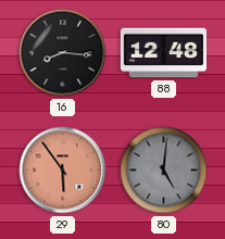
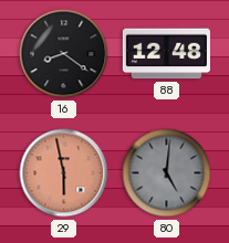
16: 8:16 -> 8:21 (64, 54)
29: 5:54 -> 5:58 (64, 173)
